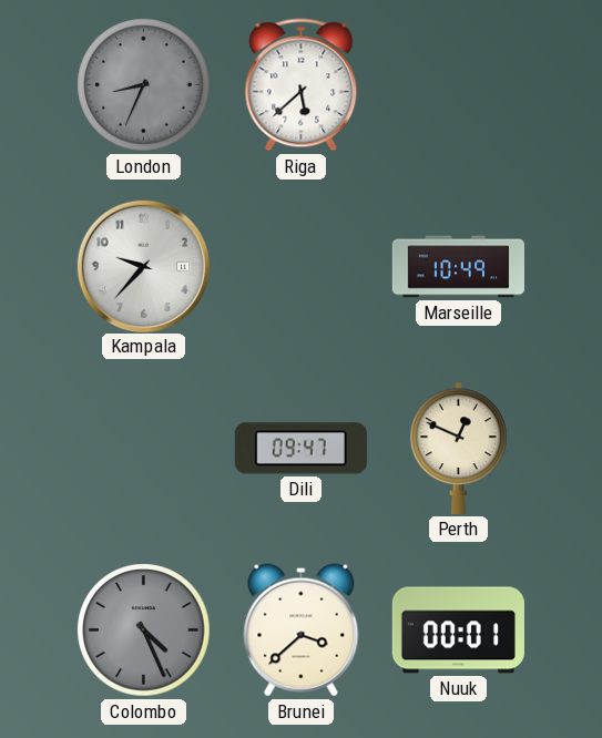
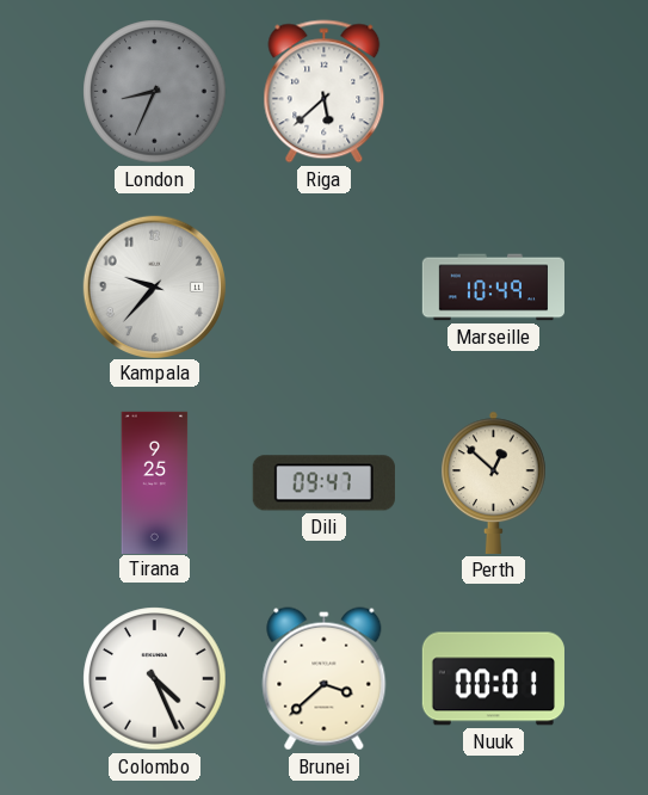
Tirana: none -> 9:25 (155, 482)
Perth: 12:49 -> 12:52 (494, 482)
Colombo dial: grey -> white (155, 679)
